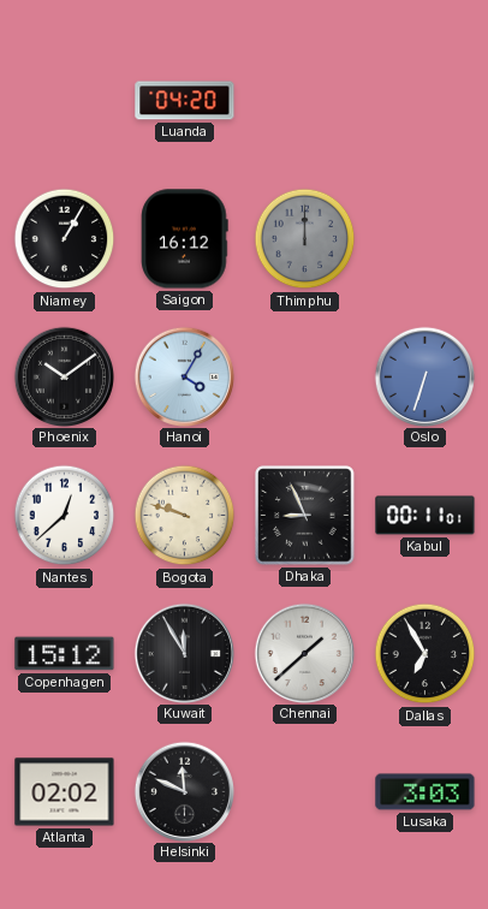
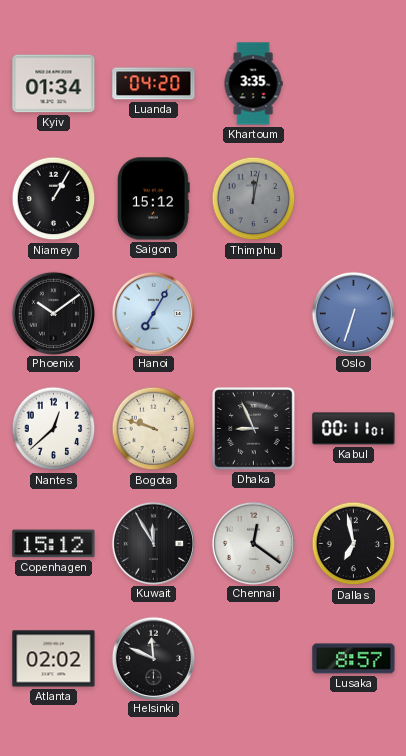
Kyiv: none -> 01:34 (54, 84)
Khartoum: none -> 3:35 (253, 84)
Saigon: 16:12 -> 15:12 (154, 199)
Thimphu: 12:00 -> 12:02 (254, 199)
Hanoi: 4:05 -> 7:05 (153, 313)
Chennai: 1:38 -> 12:21 (253, 543)
Dallas: 6:55 -> 6:58 (354, 544)
Lusaka: 3:03 -> 8:57 (354, 659)
